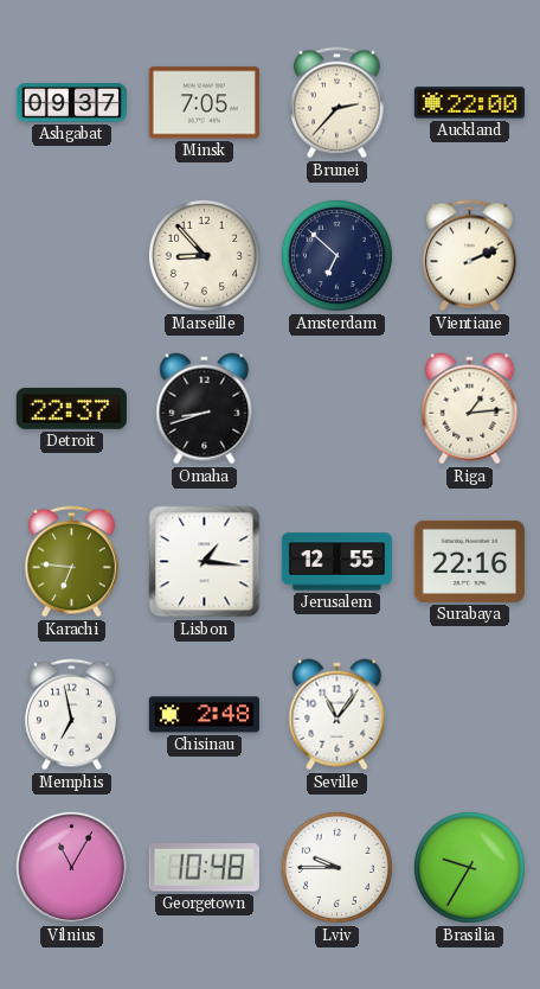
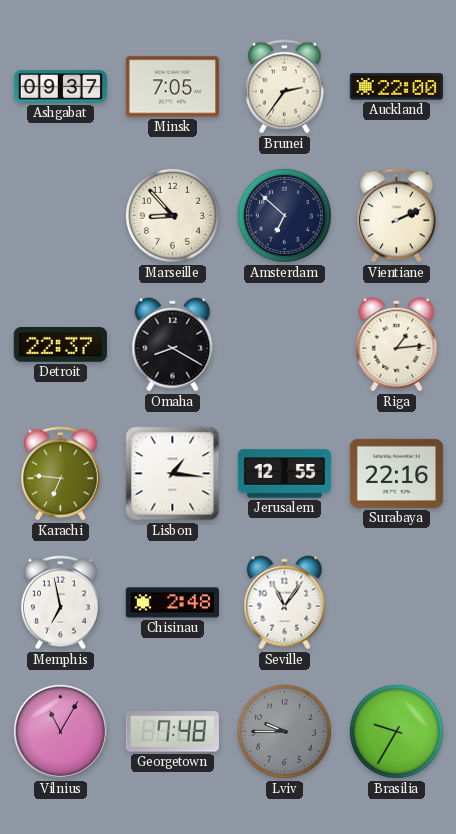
Brunei: 2:37 -> 2:36 (285, 87)
Omaha: 8:42 -> 8:20 (173, 345)
Georgetown: 10:48 -> 7:48 (172, 732)
Lviv dial: white -> grey (284, 731)
